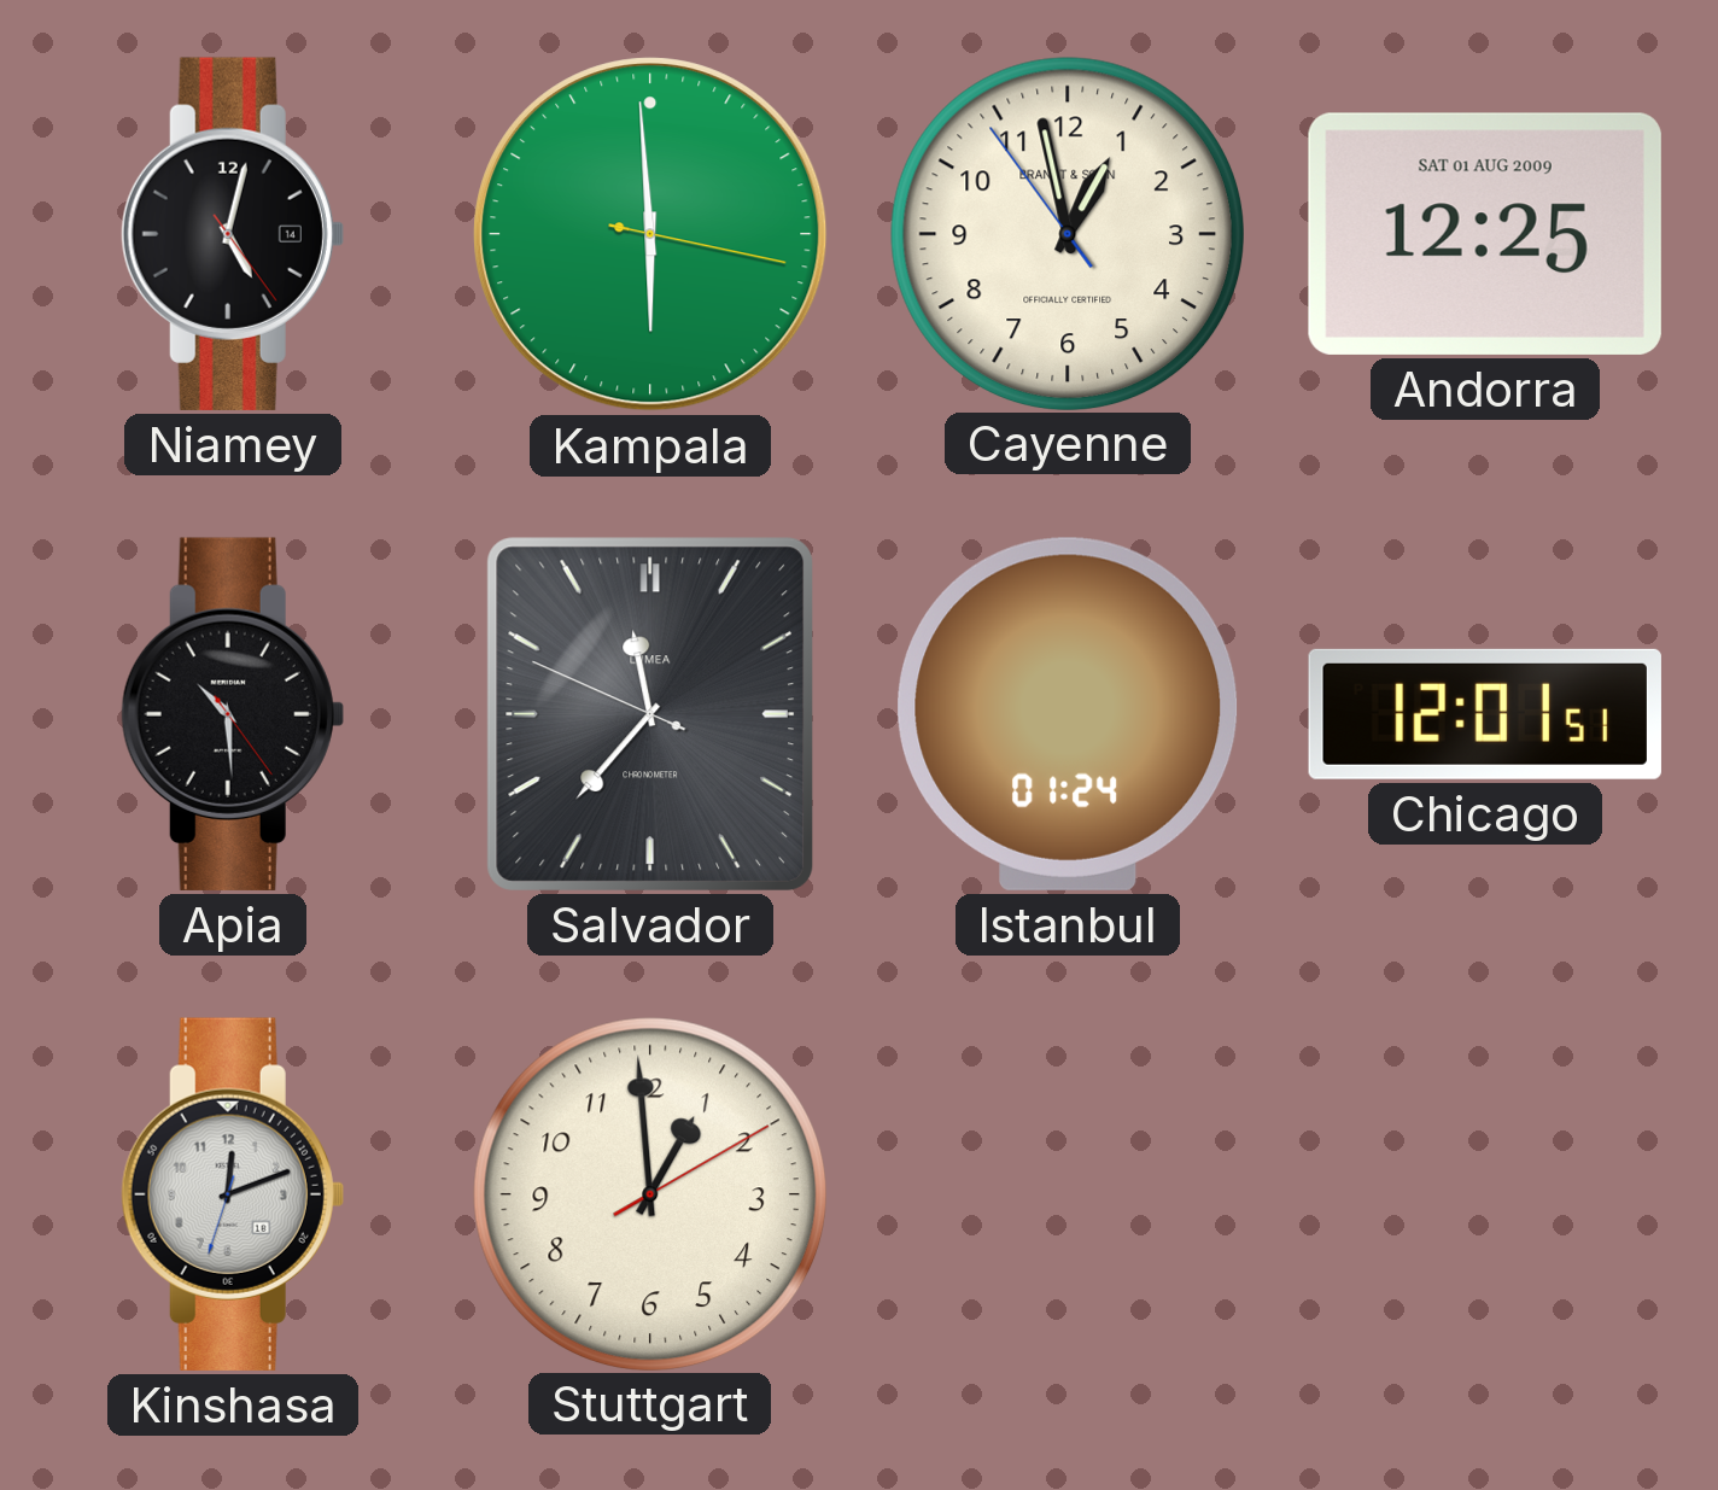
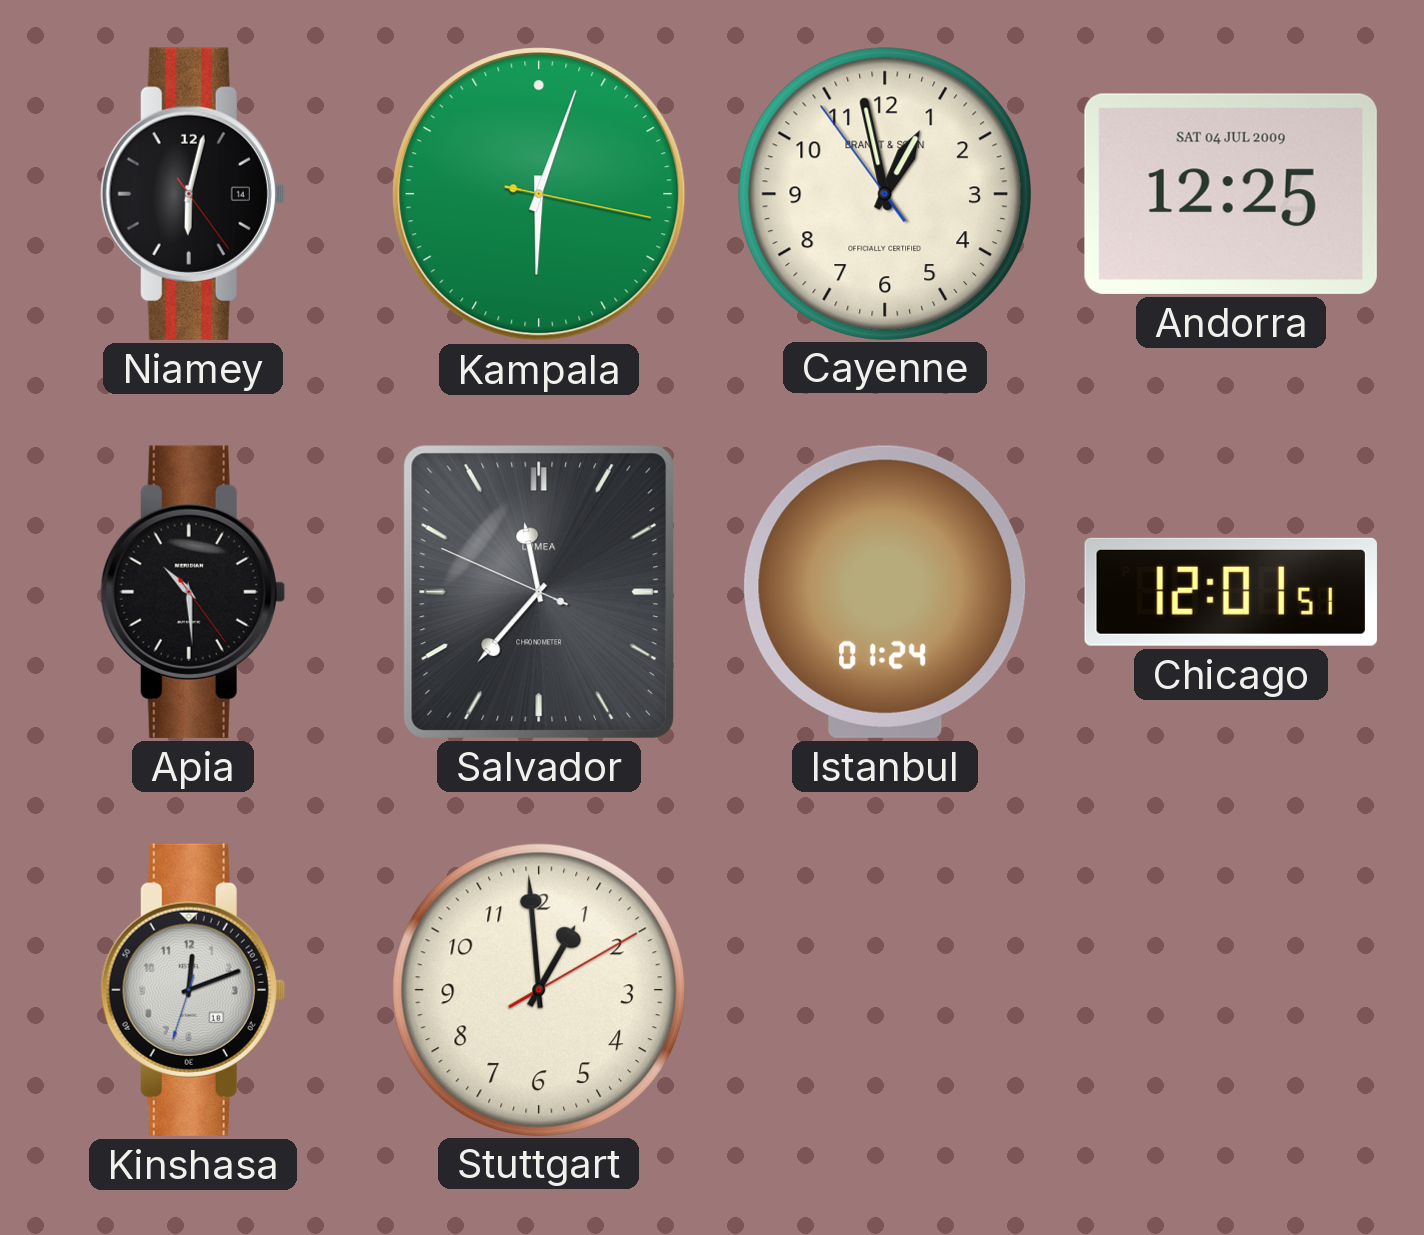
Niamey: 5:02 -> 6:02 (193, 194)
Kampala: 5:59 -> 6:03 (539, 194)
Andorra date: SAT 01 AUG 2009 -> SAT 04 JUL 2009 (1231, 194)
